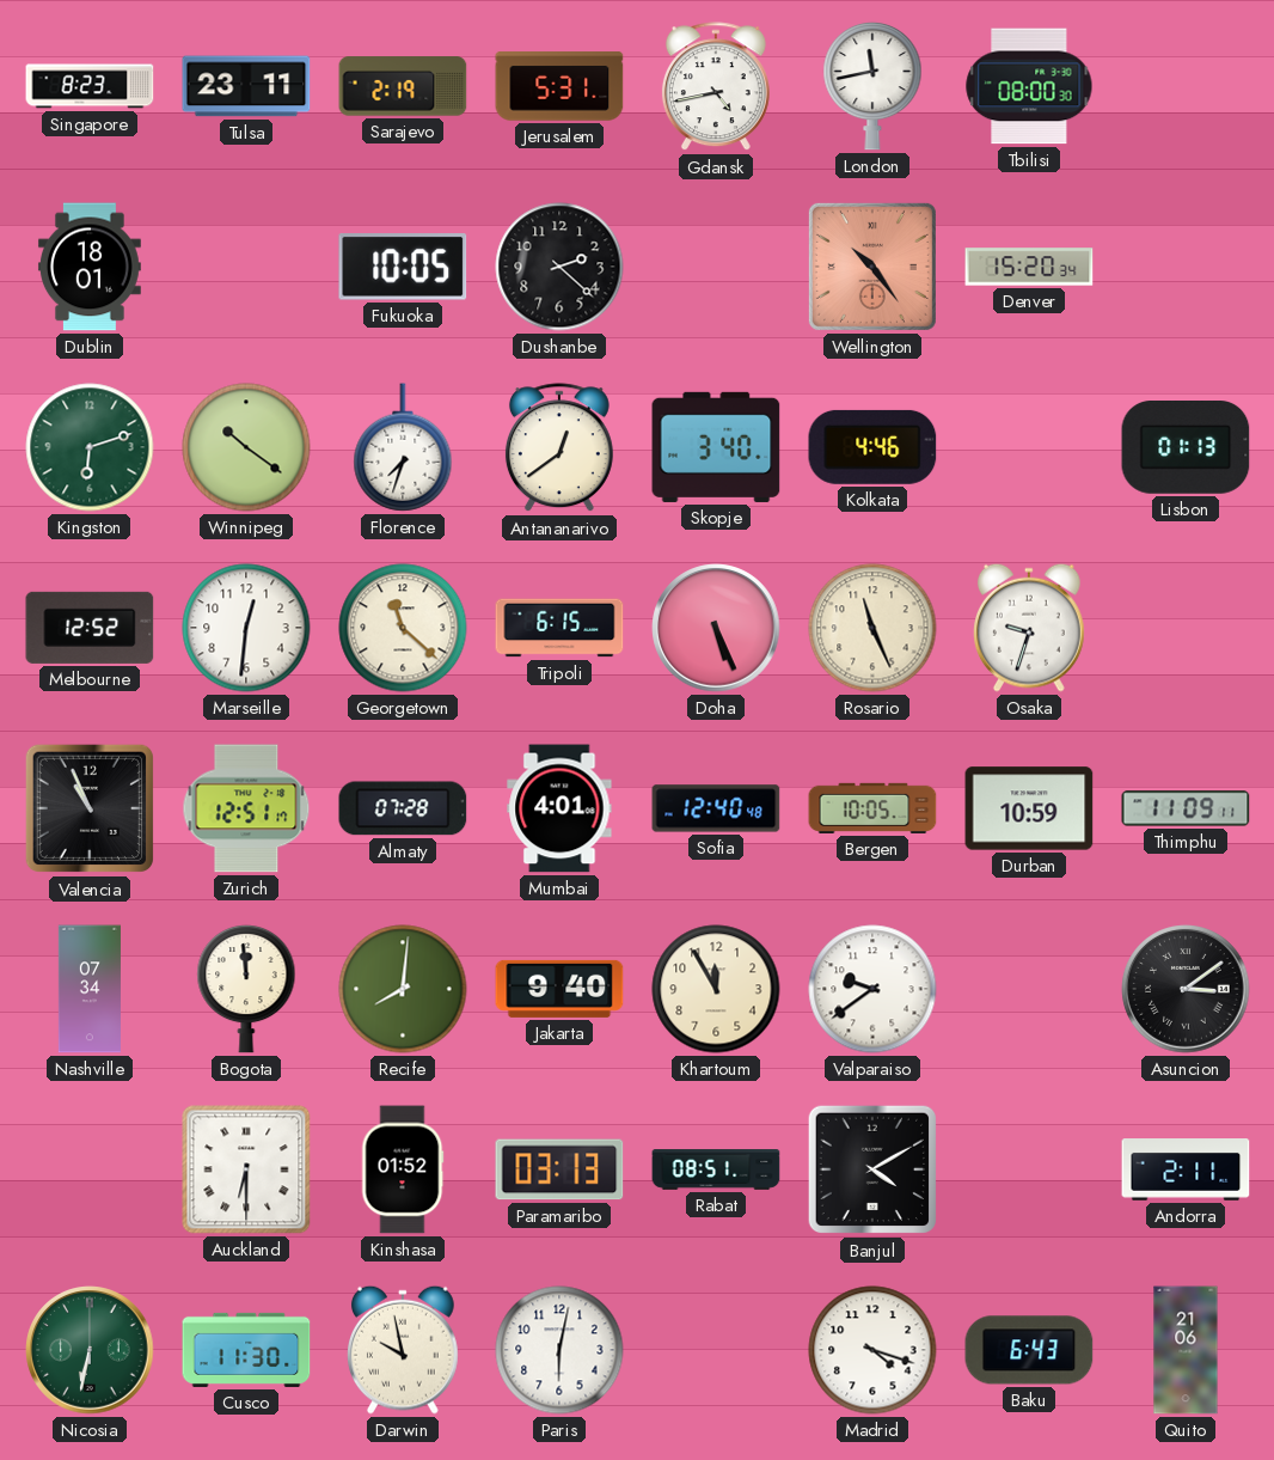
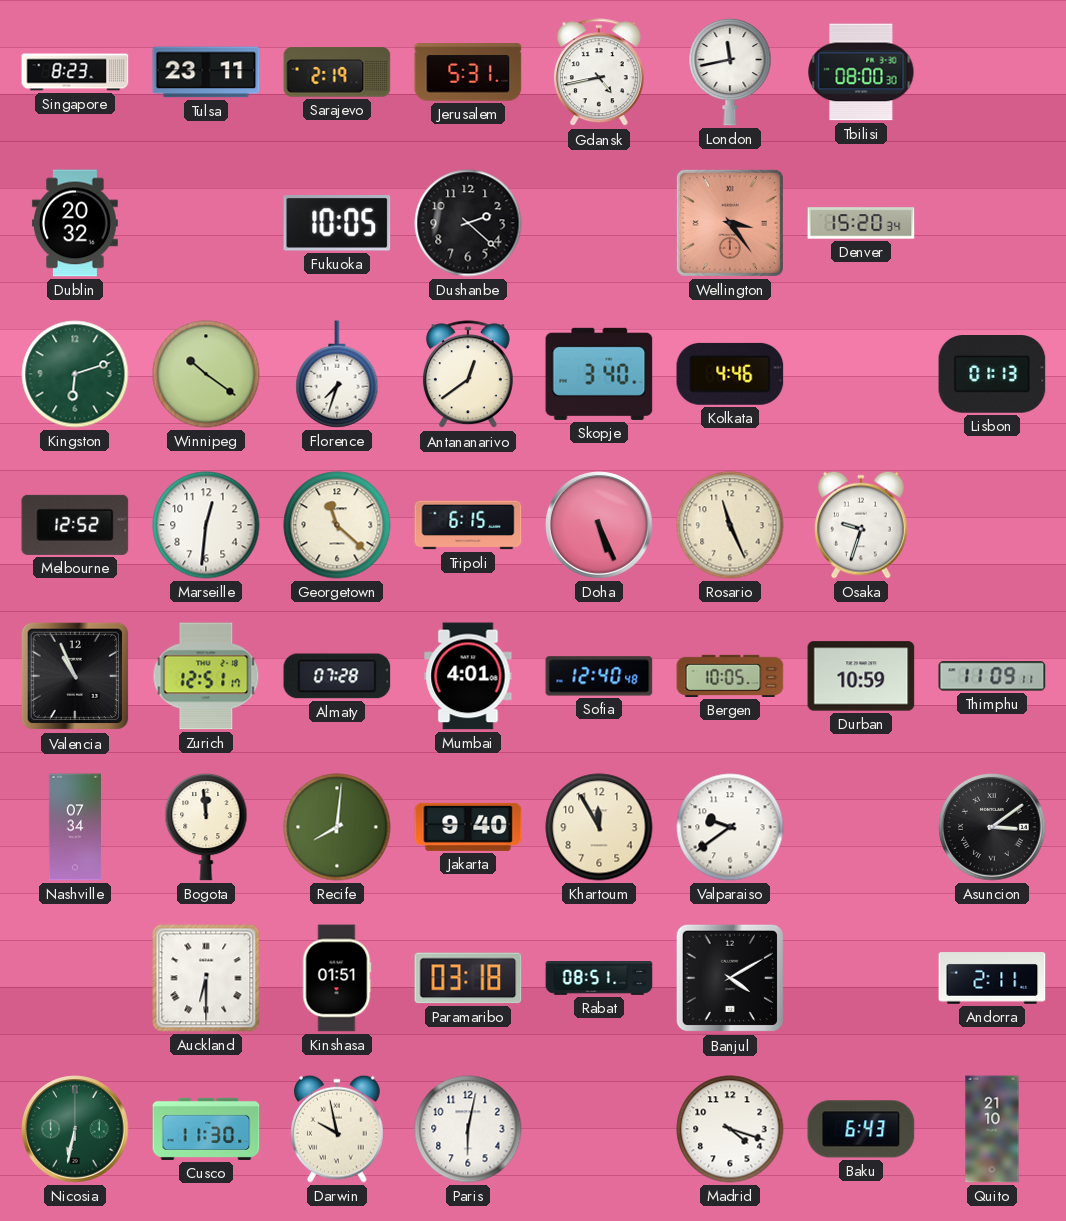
Dublin: 18:01 -> 20:32 (75, 223)
Wellington: 10:24 -> 3:24 (730, 223)
Kinshasa: 01:52 -> 01:51 (337, 978)
Paramaribo: 03:13 -> 03:18 (468, 978)
Quito: 21:06 -> 21:10 (992, 1129)
